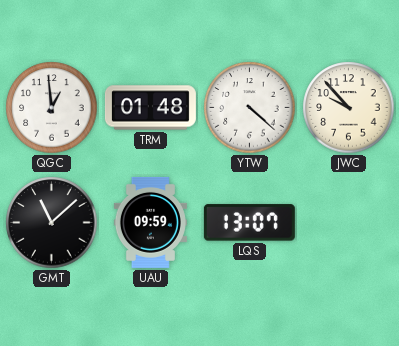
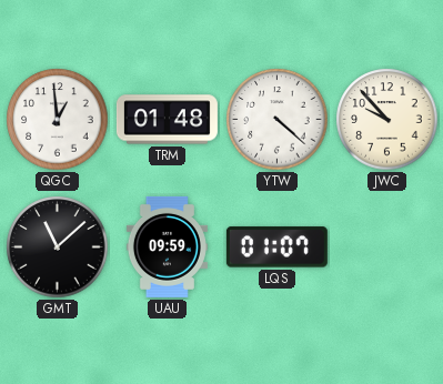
LQS: 13:07 -> 01:07 (276, 247)
